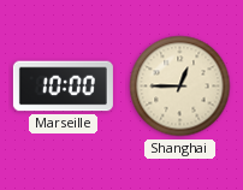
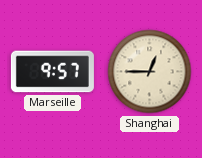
Marseille: 10:00 -> 9:57 (52, 72)
